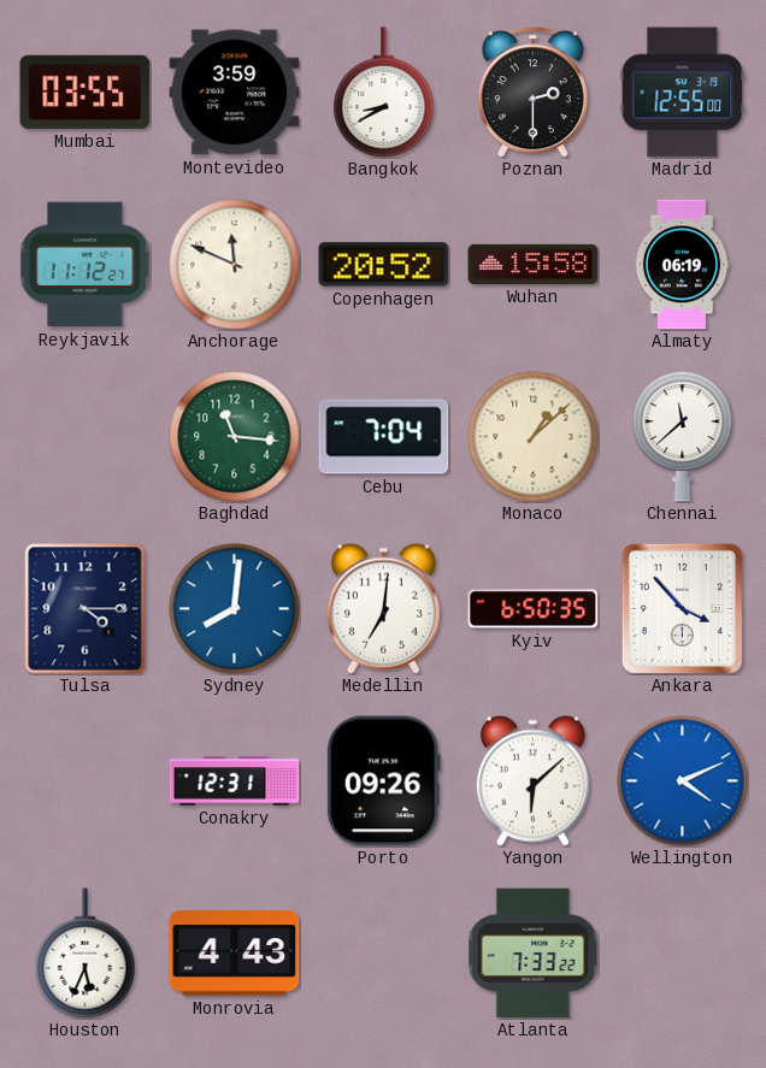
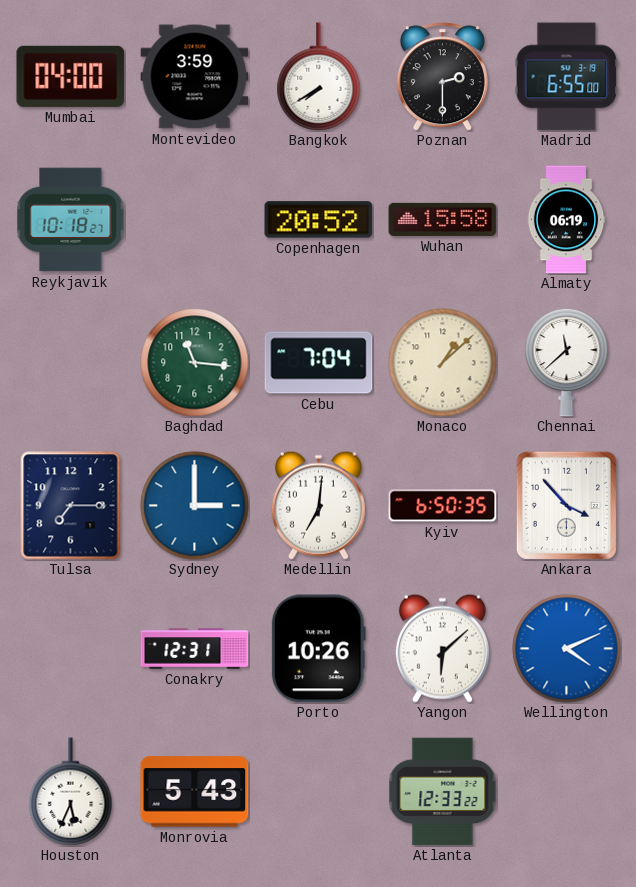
Mumbai: 03:55 -> 04:00 (71, 76)
Bangkok: 8:40 -> 7:40 (319, 77)
Madrid: 12:55 -> 6:55 (567, 77)
Reykjavik: 11:12 -> 10:18 (71, 220)
Anchorage: 11:49 -> none (235, 265)
Tulsa: 4:15 -> 7:15 (71, 506)
Sydney: 8:01 -> 3:00 (195, 506)
Porto: 09:26 -> 10:26 (318, 649)
Monrovia: 4:43 -> 5:43 (195, 792)
Atlanta: 7:33 -> 12:33 (443, 792)
